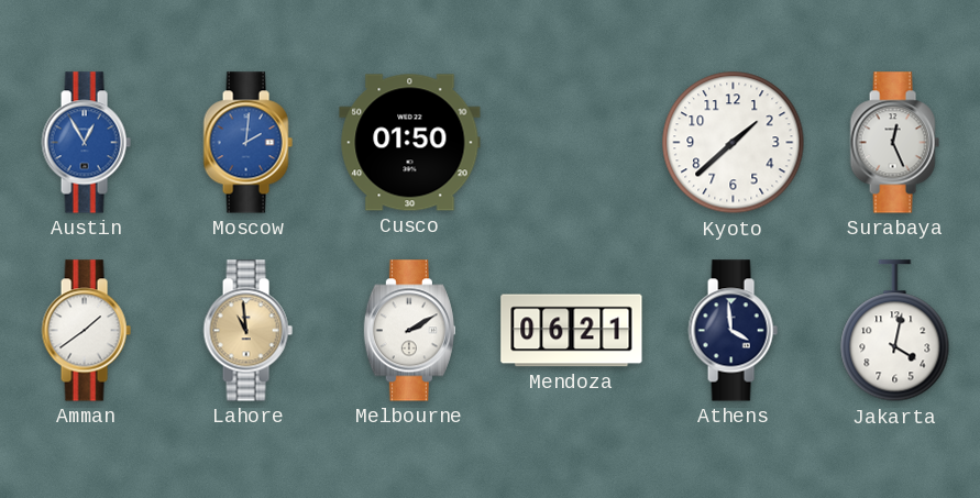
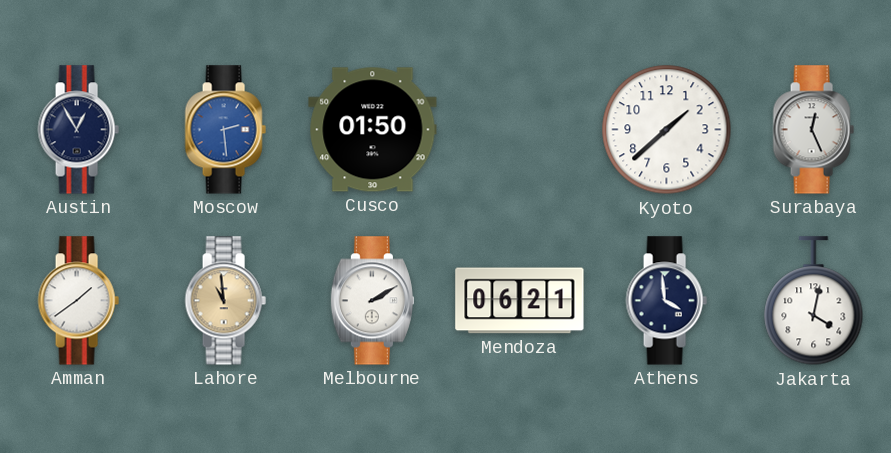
Austin dial: blue -> navy (78, 130)
Moscow: 2:01 -> 2:29 (225, 130)
